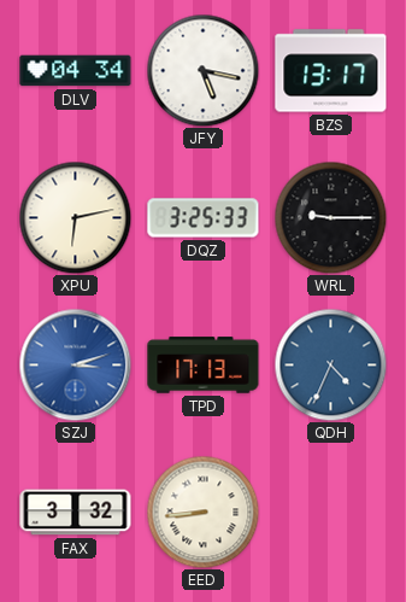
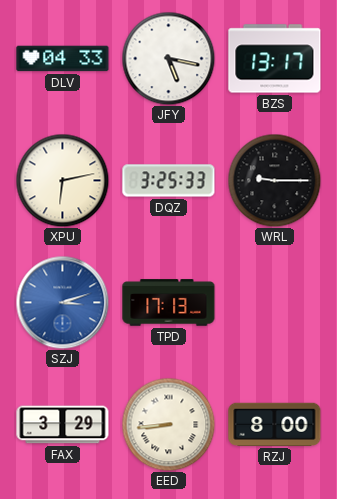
DLV: 04:34 -> 04:33 (63, 59)
QDH: 4:34 -> none (330, 364)
FAX: 3:32 -> 3:29 (63, 425)
RZJ: none -> 8:00 (275, 424)
